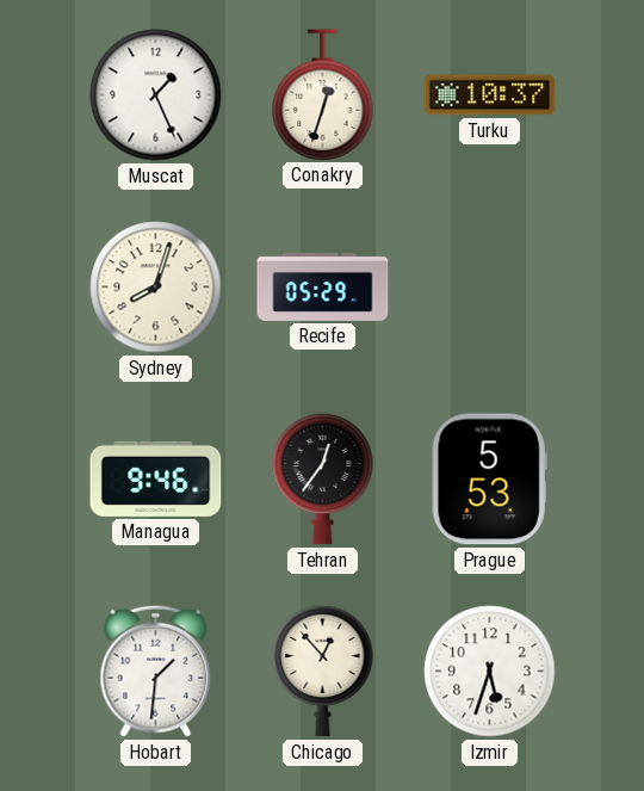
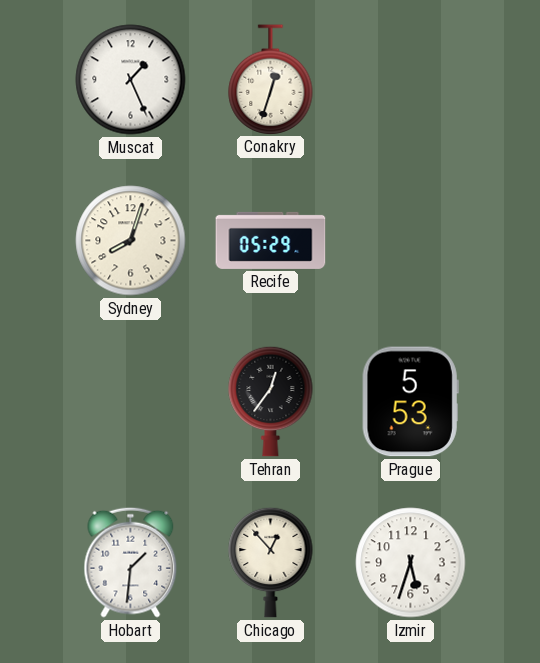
Turku: 10:37 -> none (490, 95)
Managua: 9:46 -> none (156, 478)
